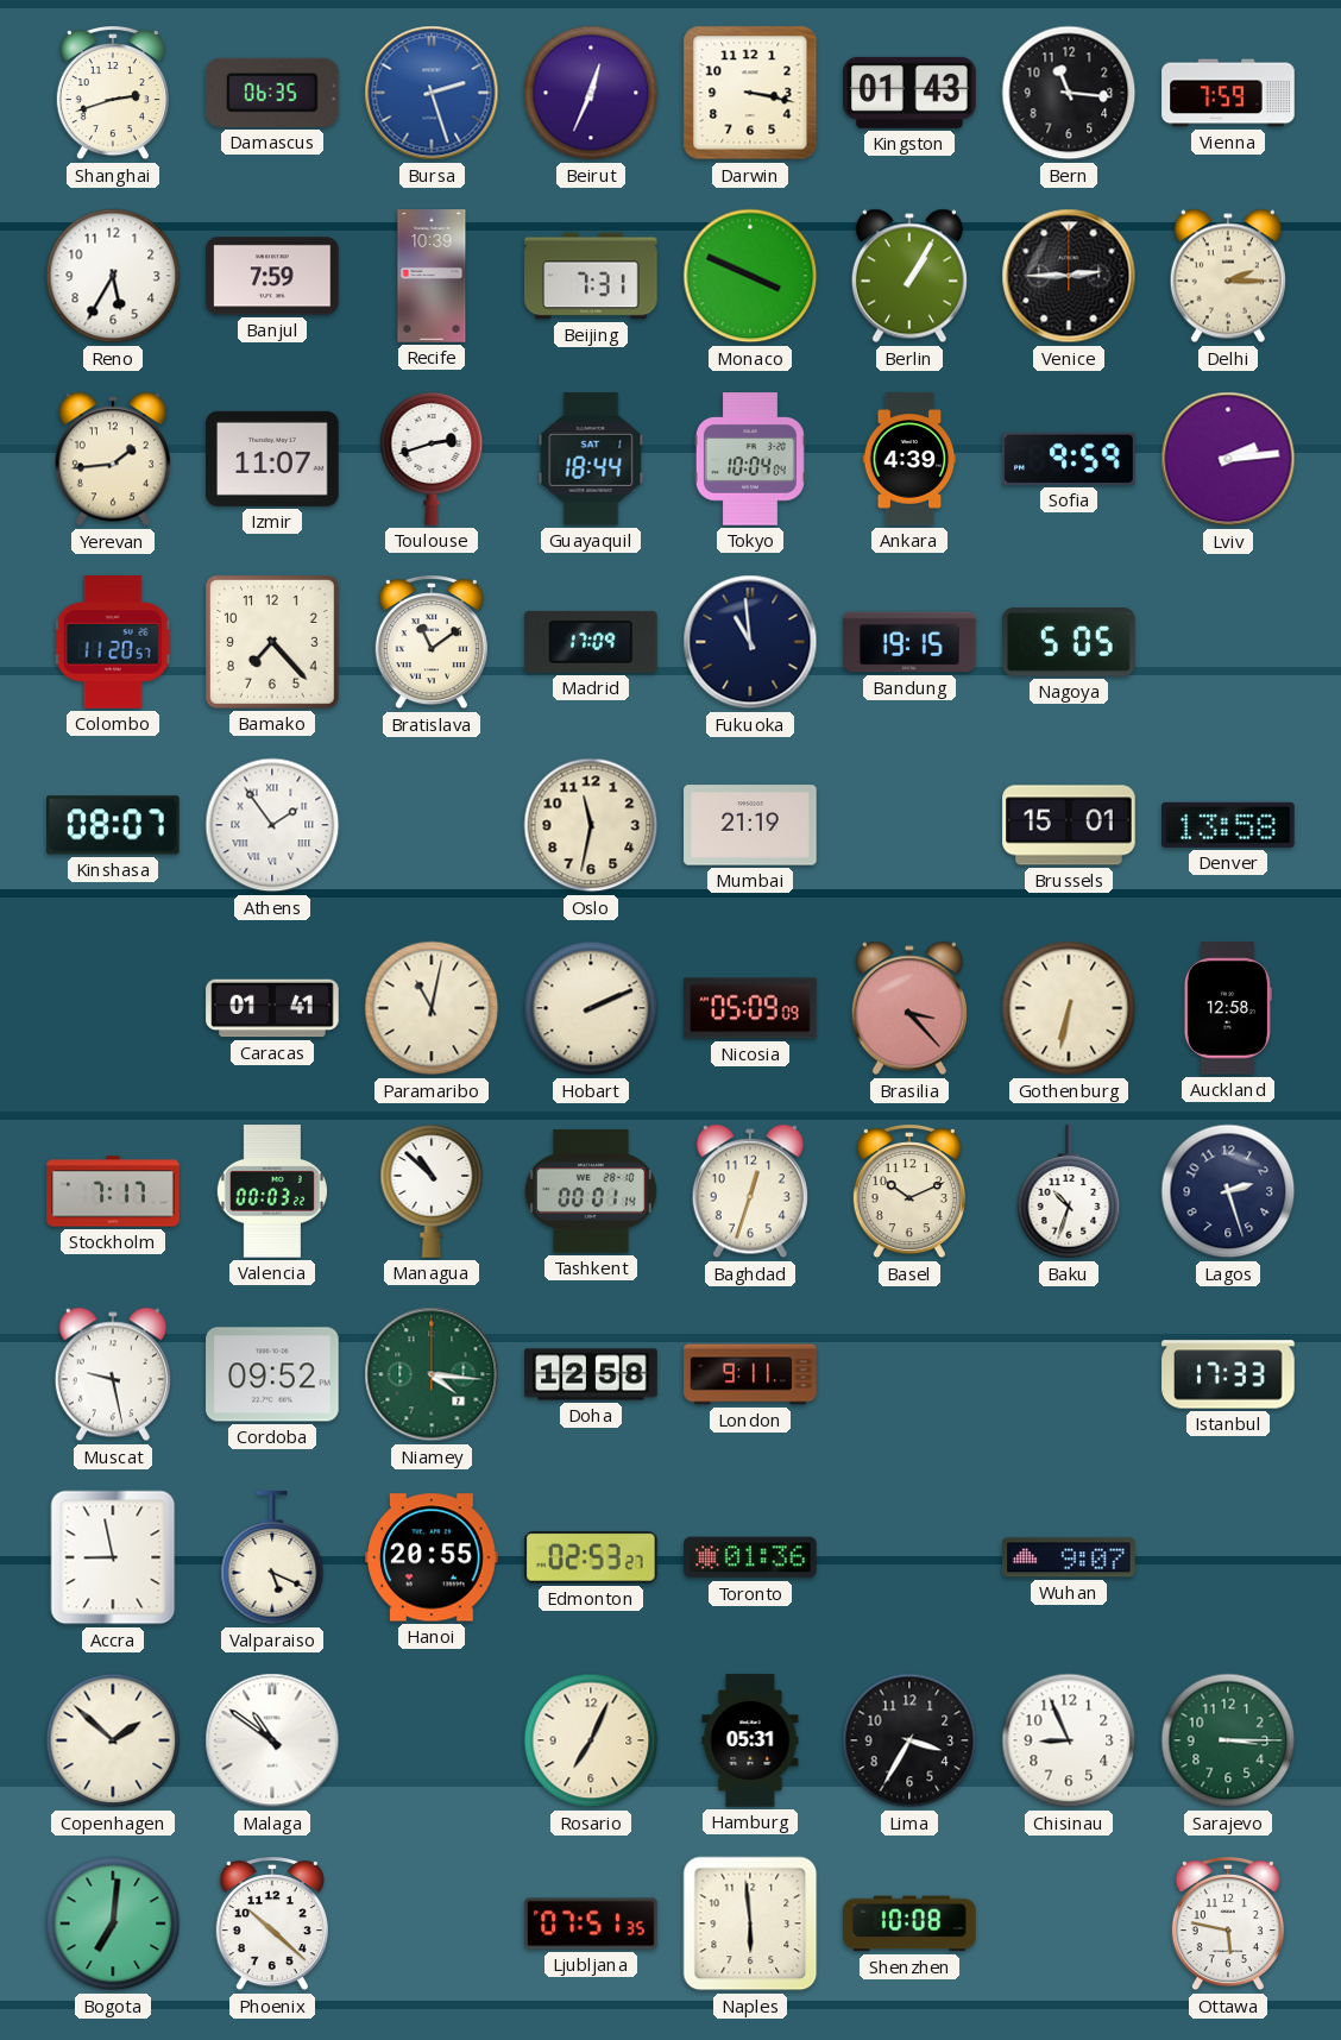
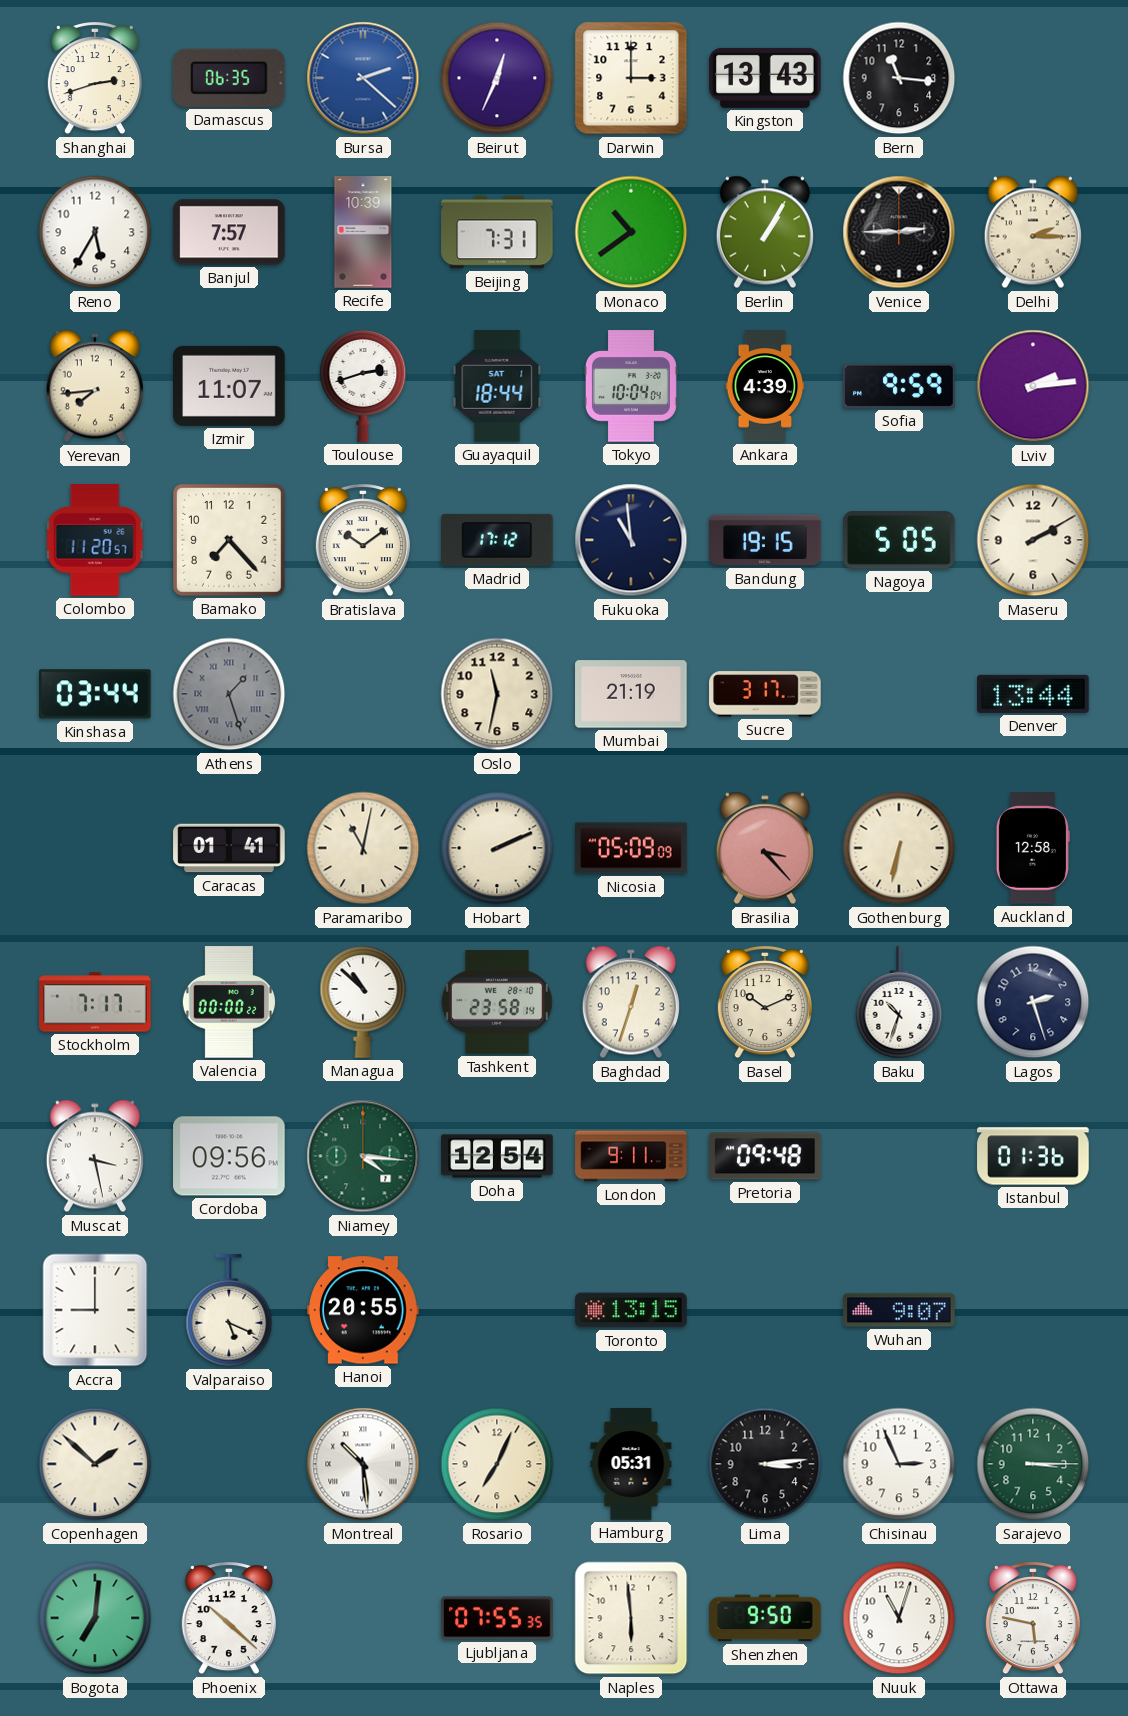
Bursa: 2:27 -> 2:22 (363, 78)
Darwin: 3:17 -> 3:00 (631, 78)
Kingston: 01:43 -> 13:43 (765, 78)
Vienna: 7:59 -> none (1228, 93)
Banjul: 7:59 -> 7:57 (229, 232)
Monaco: 3:49 -> 10:39 (631, 232)
Yerevan: 1:44 -> 7:44 (95, 386)
Bratislava: 11:09 -> 10:09 (363, 541)
Madrid: 17:09 -> 17:12 (498, 540)
Maseru: none -> 2:10 (1033, 540)
Kinshasa: 08:07 -> 03:44 (96, 694)
Athens: 1:54 -> 1:27 (229, 694)
Athens dial: white -> grey (229, 694)
Sucre: none -> 3:17 (765, 694)
Brussels: 15:01 -> none (1069, 825)
Denver: 13:58 -> 13:44 (1033, 694)
Valencia: 00:03 -> 00:00 (229, 1002)
Tashkent: 00:01 -> 23:58 (497, 1003)
Muscat: 9:28 -> 3:28 (95, 1156)
Cordoba: 09:52 -> 09:56 (229, 1156)
Doha: 12:58 -> 12:54 (497, 1156)
Pretoria: none -> 09:48 (766, 1156)
Istanbul: 17:33 -> 01:36 (1033, 1156)
Accra: 8:58 -> 9:00 (95, 1310)
Edmonton: 02:53 -> none (591, 1559)
Toronto: 01:36 -> 13:15 (631, 1310)
Malaga: 10:51 -> none (272, 1740)
Montreal: none -> 10:29 (363, 1464)
Lima: 3:35 -> 3:14 (765, 1464)
Chisinau: 8:56 -> 2:56 (899, 1464)
Ljubljana: 07:51 -> 07:55 (497, 1618)
Shenzhen: 10:08 -> 9:50 (765, 1618)
Nuuk: none -> 11:03 (899, 1618)
